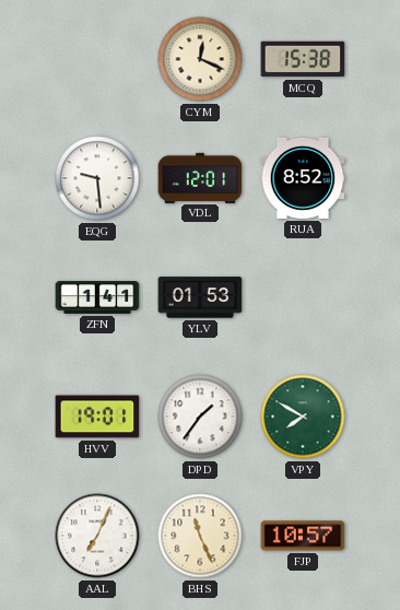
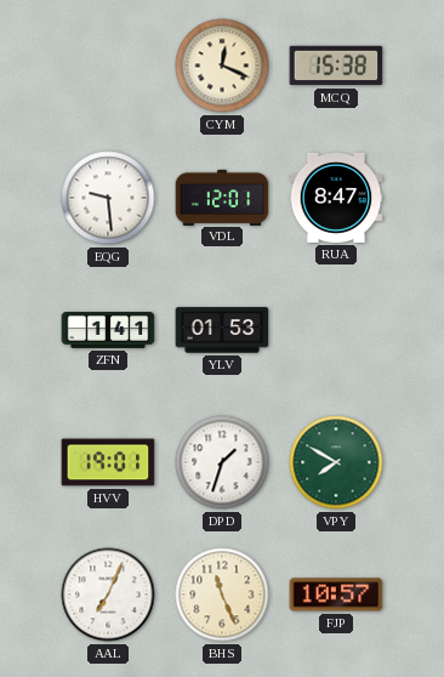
RUA: 8:52 -> 8:47 (336, 198)
DPD: 1:36 -> 1:33 (222, 462)
